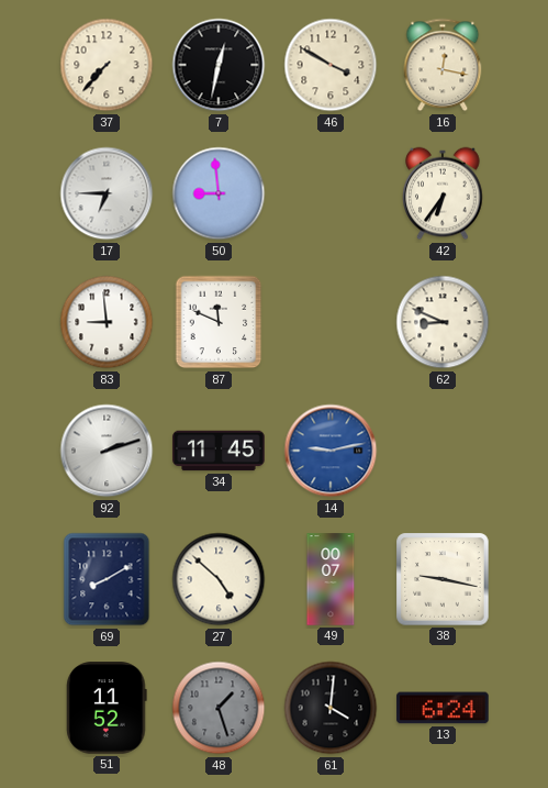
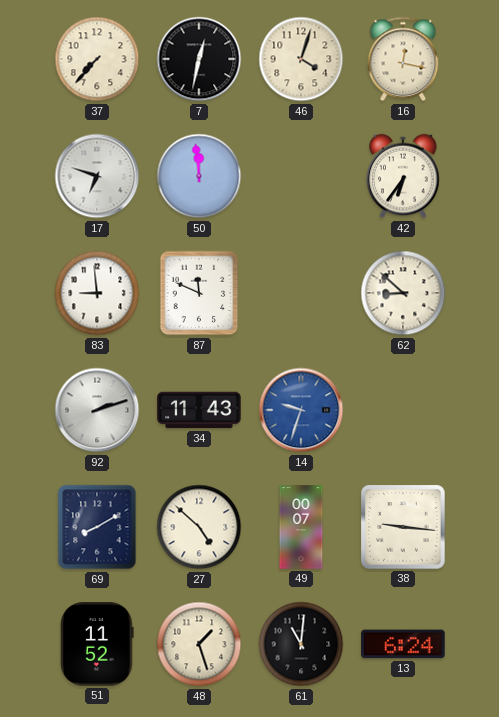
46: 3:50 -> 4:03 (301, 59)
17: 6:45 -> 6:48 (97, 176)
50: 8:59 -> 11:59 (199, 176)
62: 8:49 -> 8:52 (403, 293)
34: 11:45 -> 11:43 (199, 410)
14: 9:13 -> 9:33 (301, 410)
38: 9:17 -> 9:16 (403, 527)
48 dial: grey -> cream (199, 644)
61: 4:01 -> 11:01 (301, 644)
